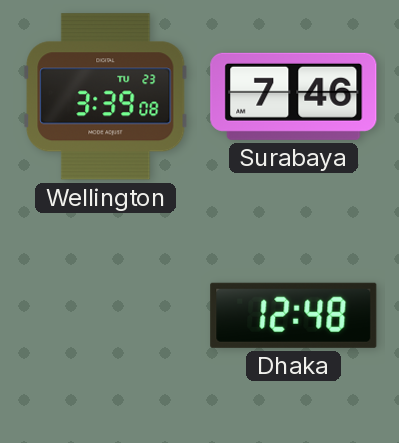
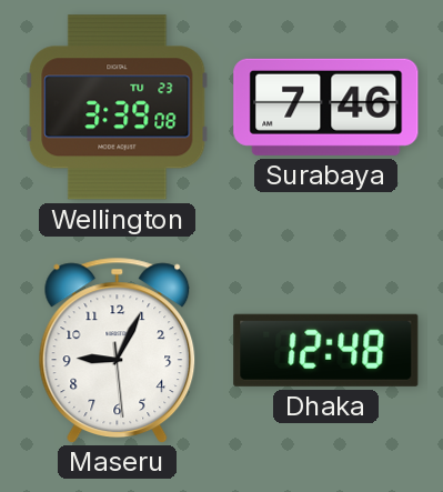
Maseru: none -> 9:04 (118, 350)
